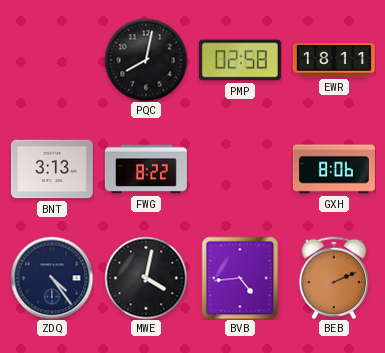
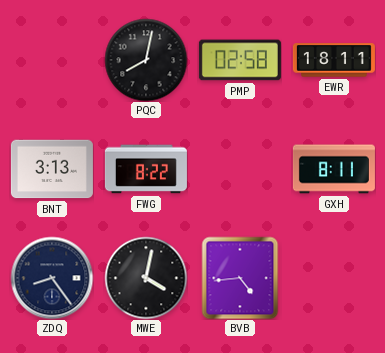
GXH: 8:06 -> 8:11 (334, 169)
ZDQ: 4:24 -> 8:24 (52, 278)
BEB: 2:11 -> none (334, 278)
